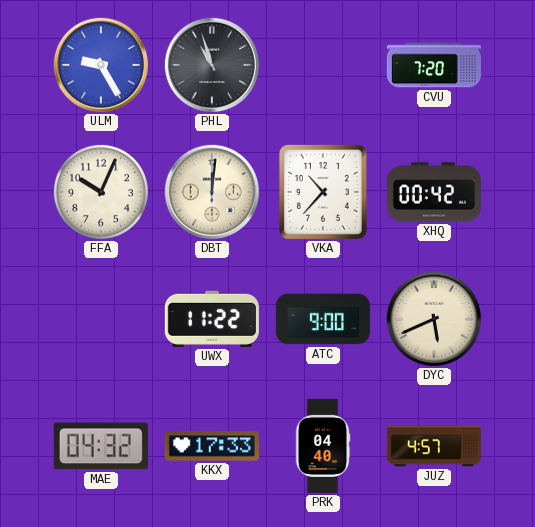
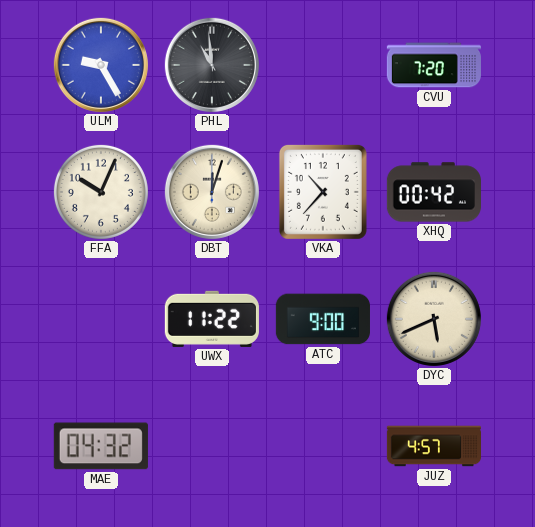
PHL: 10:57 -> 10:59 (212, 65)
DBT: 12:01 -> 12:03 (212, 192)
KKX: 17:33 -> none (212, 446)
PRK: 04:40 -> none (323, 446)
